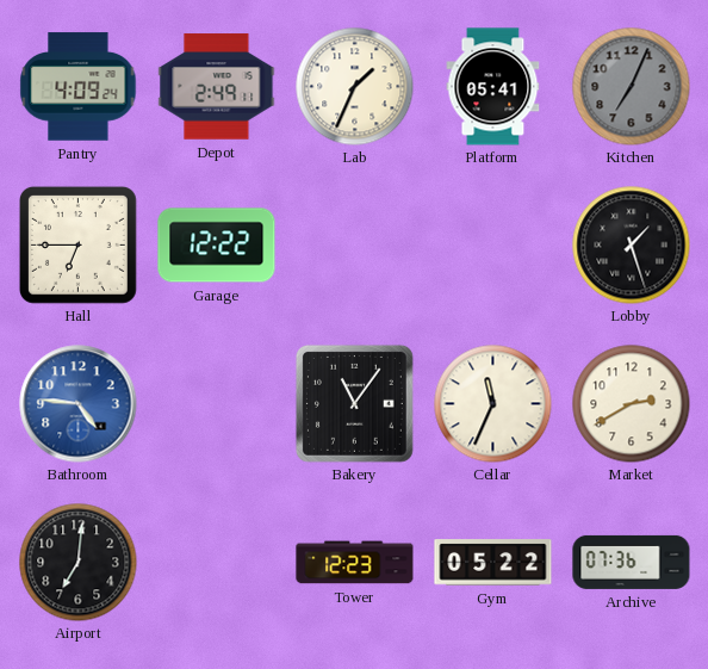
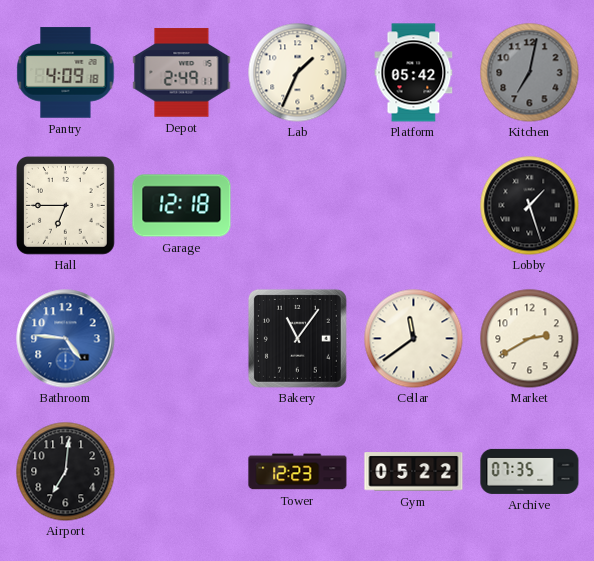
Pantry: 4:09:24 -> 4:09:18 (66, 73)
Platform: 05:41 -> 05:42 (414, 73)
Kitchen: 7:04 -> 7:02 (530, 73)
Garage: 12:22 -> 12:18 (182, 206)
Cellar: 11:34 -> 11:39 (414, 339)
Archive: 07:36 -> 07:35 (530, 471)
